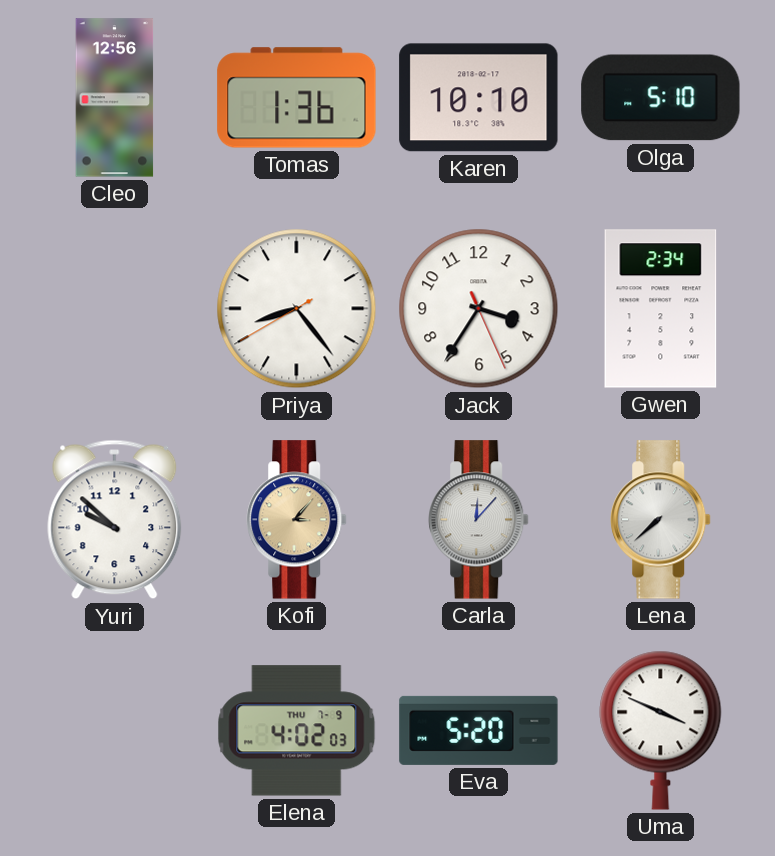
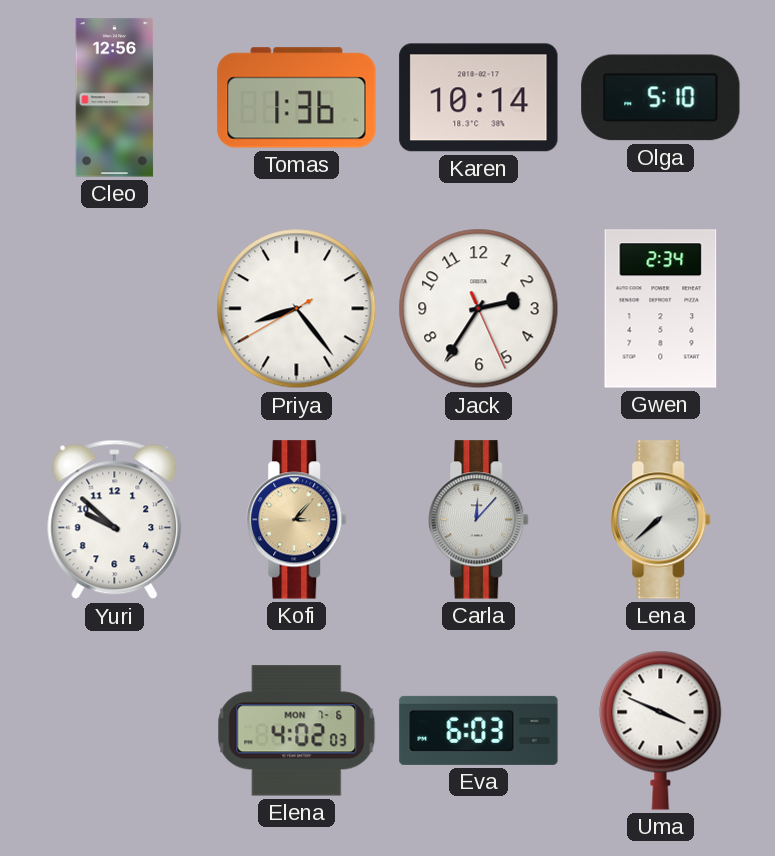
Karen: 10:10 -> 10:14 (479, 98)
Jack: 3:35 -> 2:35 (479, 309)
Elena date: THU 7-9 -> MON 7-6 (297, 731)
Eva: 5:20 -> 6:03 (479, 730)
